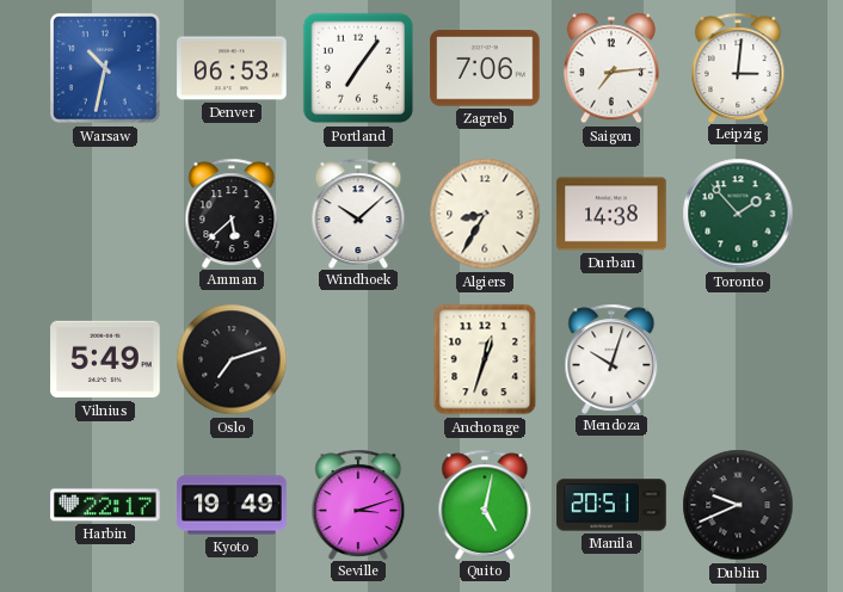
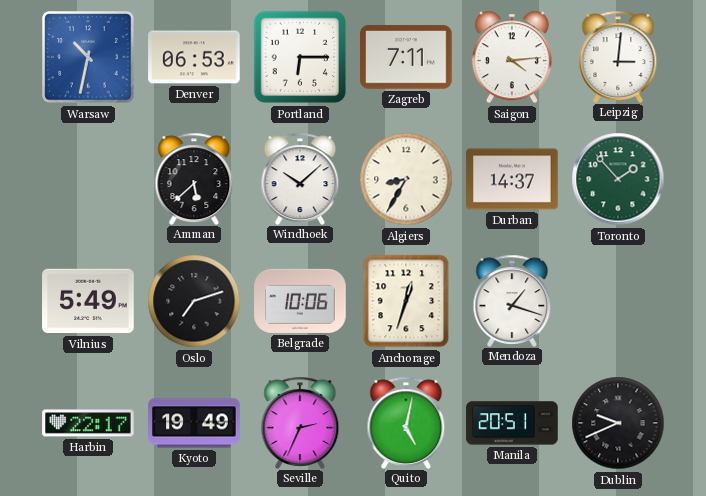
Portland: 7:06 -> 6:15 (300, 57)
Zagreb: 7:06 -> 7:11 (406, 57)
Saigon: 7:14 -> 4:14 (512, 57)
Durban: 14:38 -> 14:37 (512, 179)
Belgrade: none -> 10:06 (300, 301)
Mendoza: 10:03 -> 1:18 (512, 300)
Seville: 3:12 -> 2:34 (300, 422)
